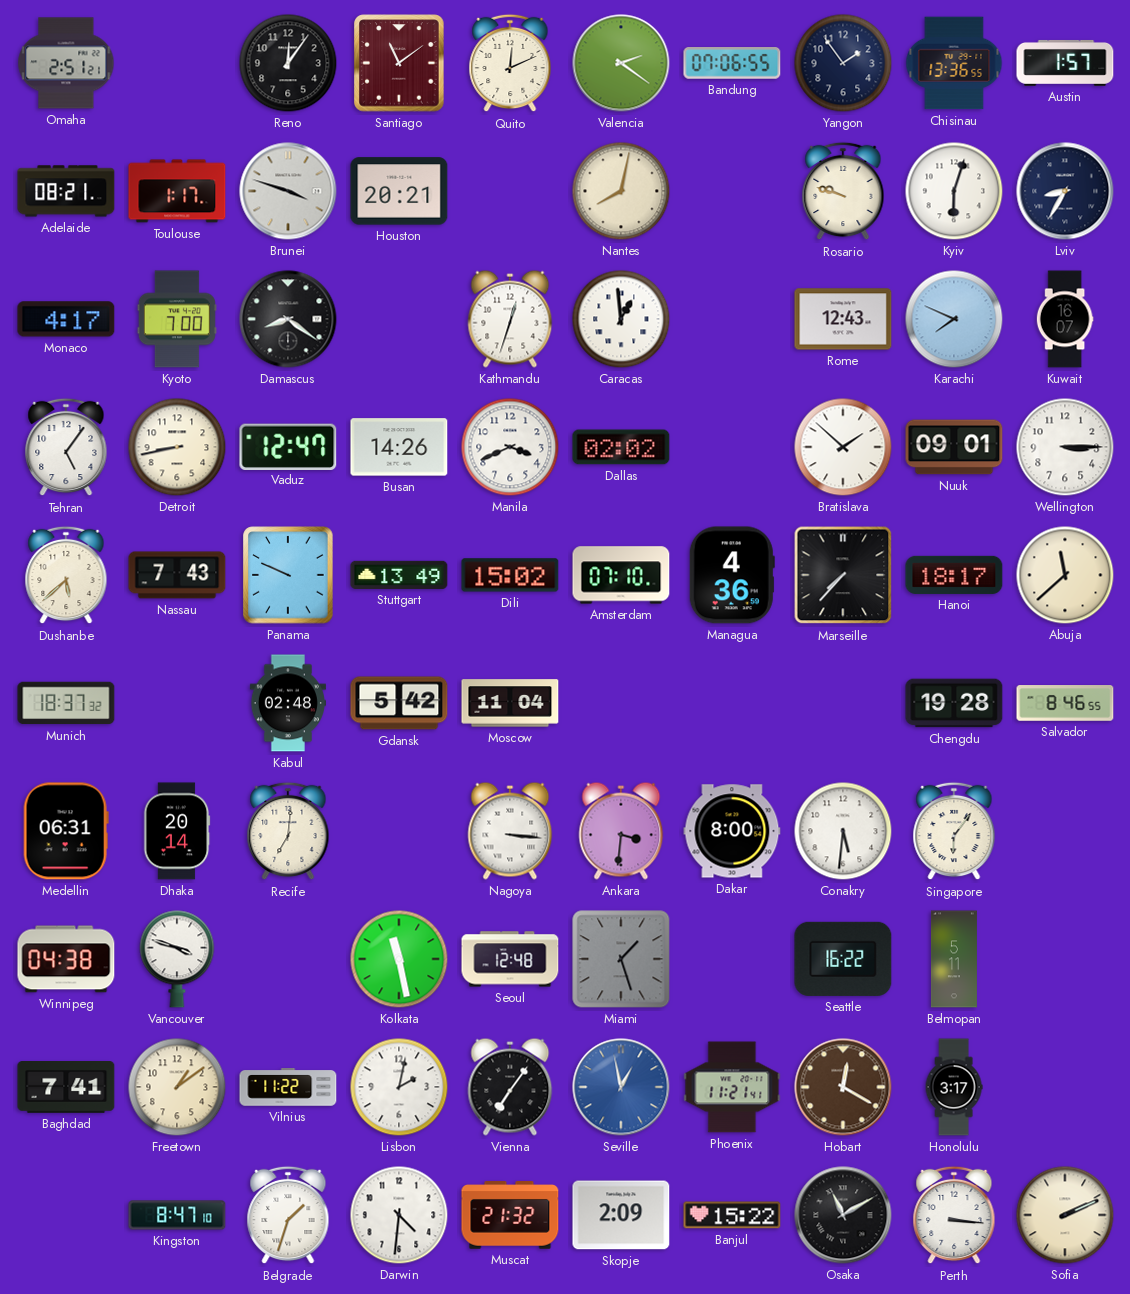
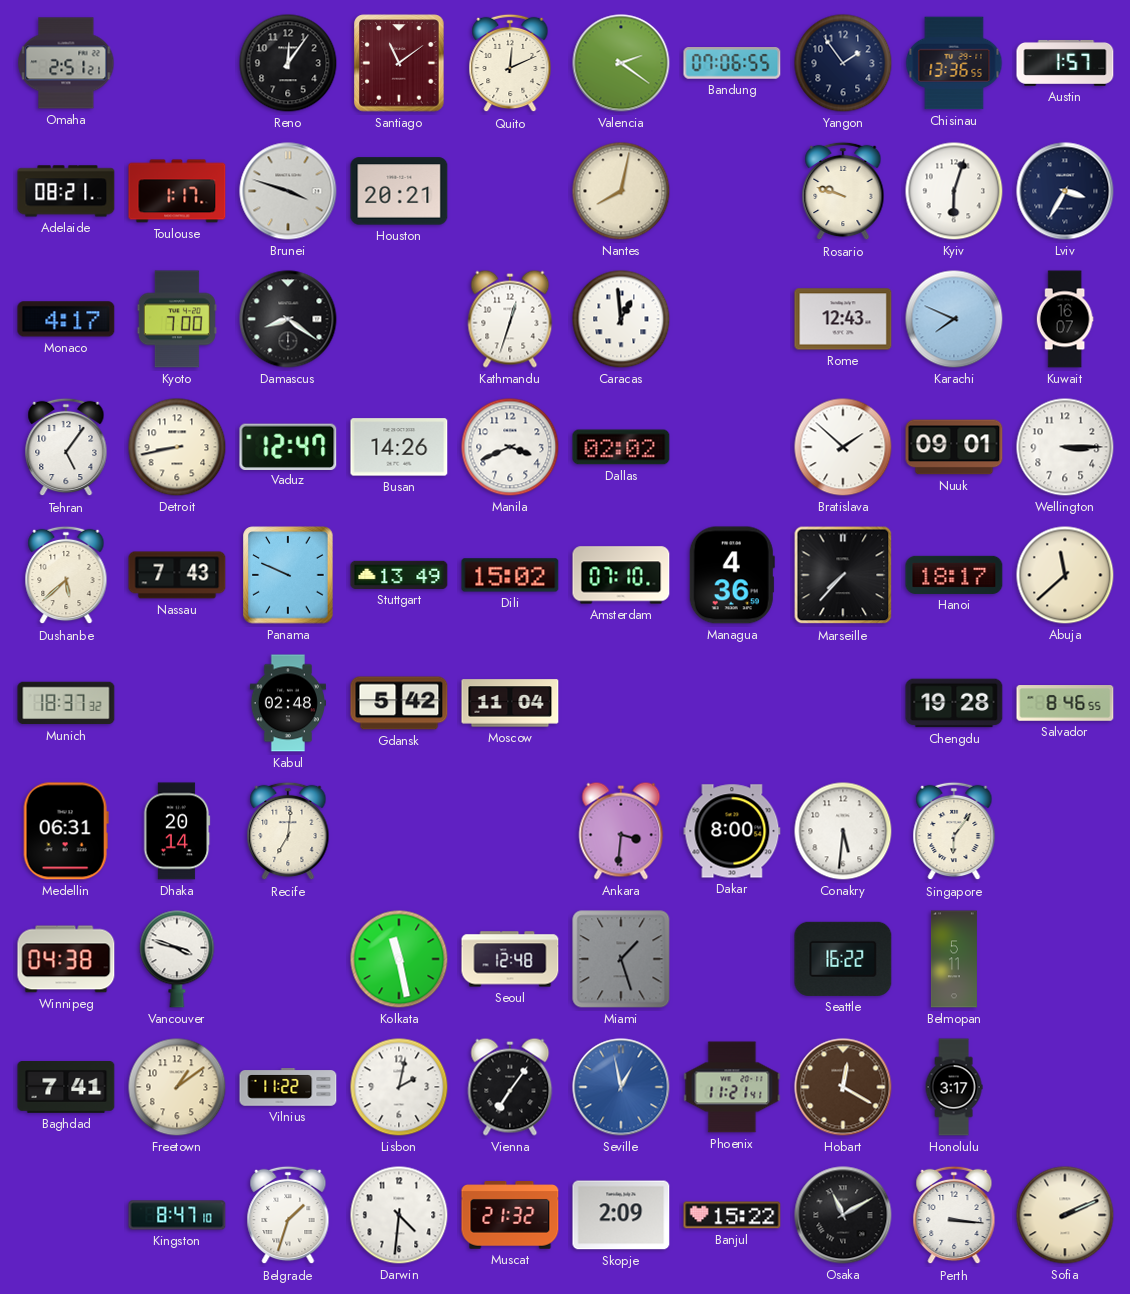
Lviv: 8:35 -> 3:35 (1065, 191)
Nagoya: 3:16 -> none (510, 831)
